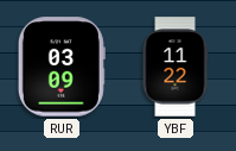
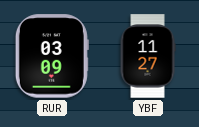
YBF: 11:22 -> 11:27 (148, 56)
